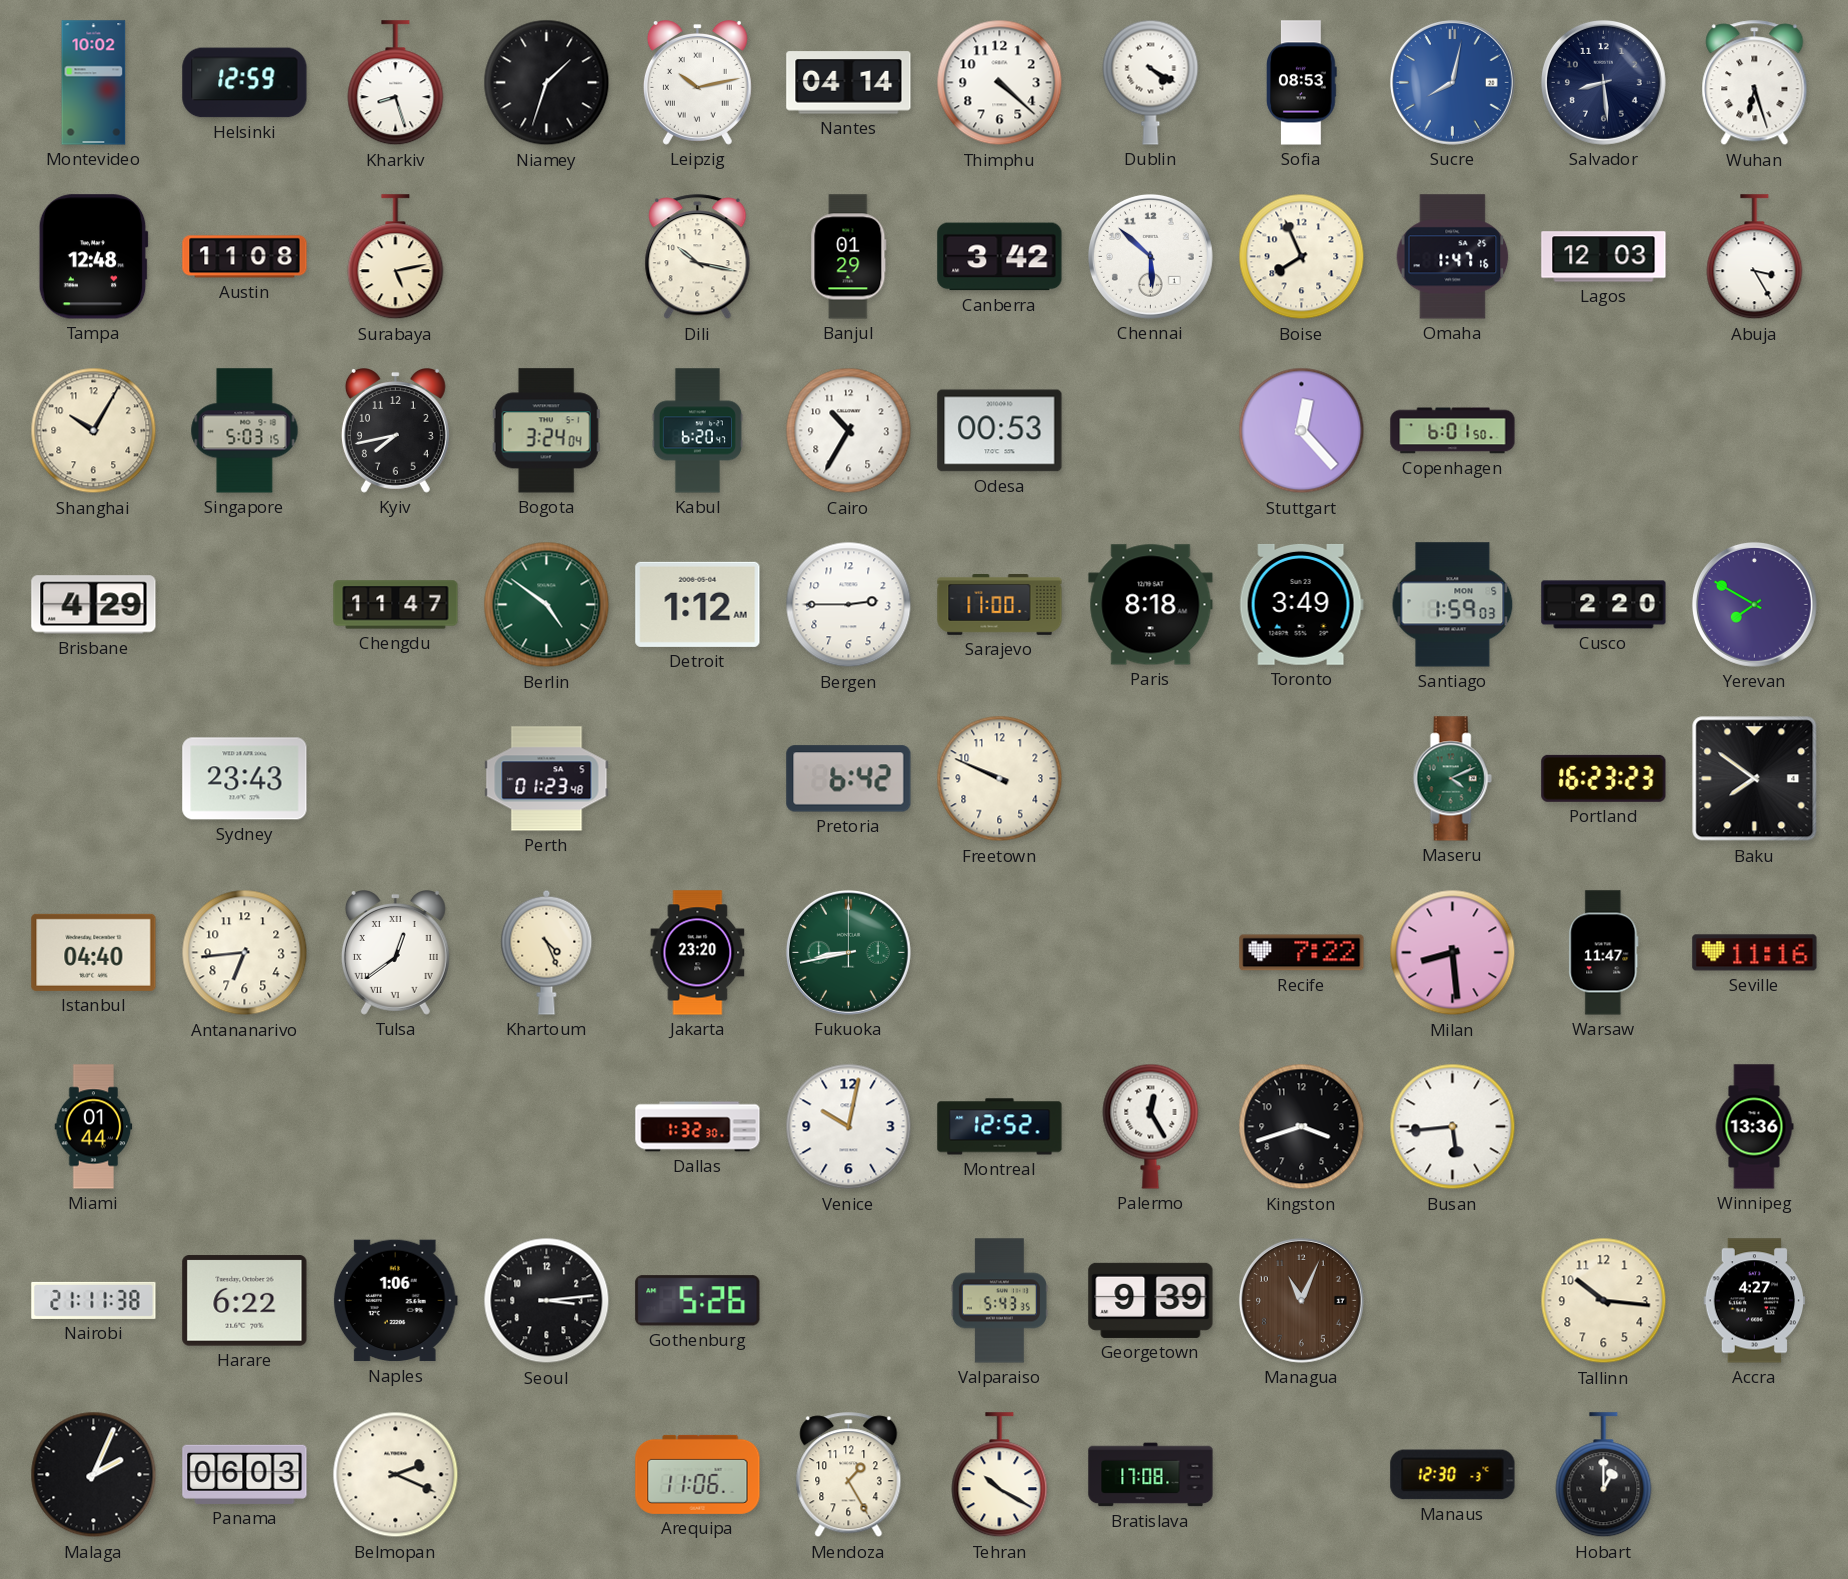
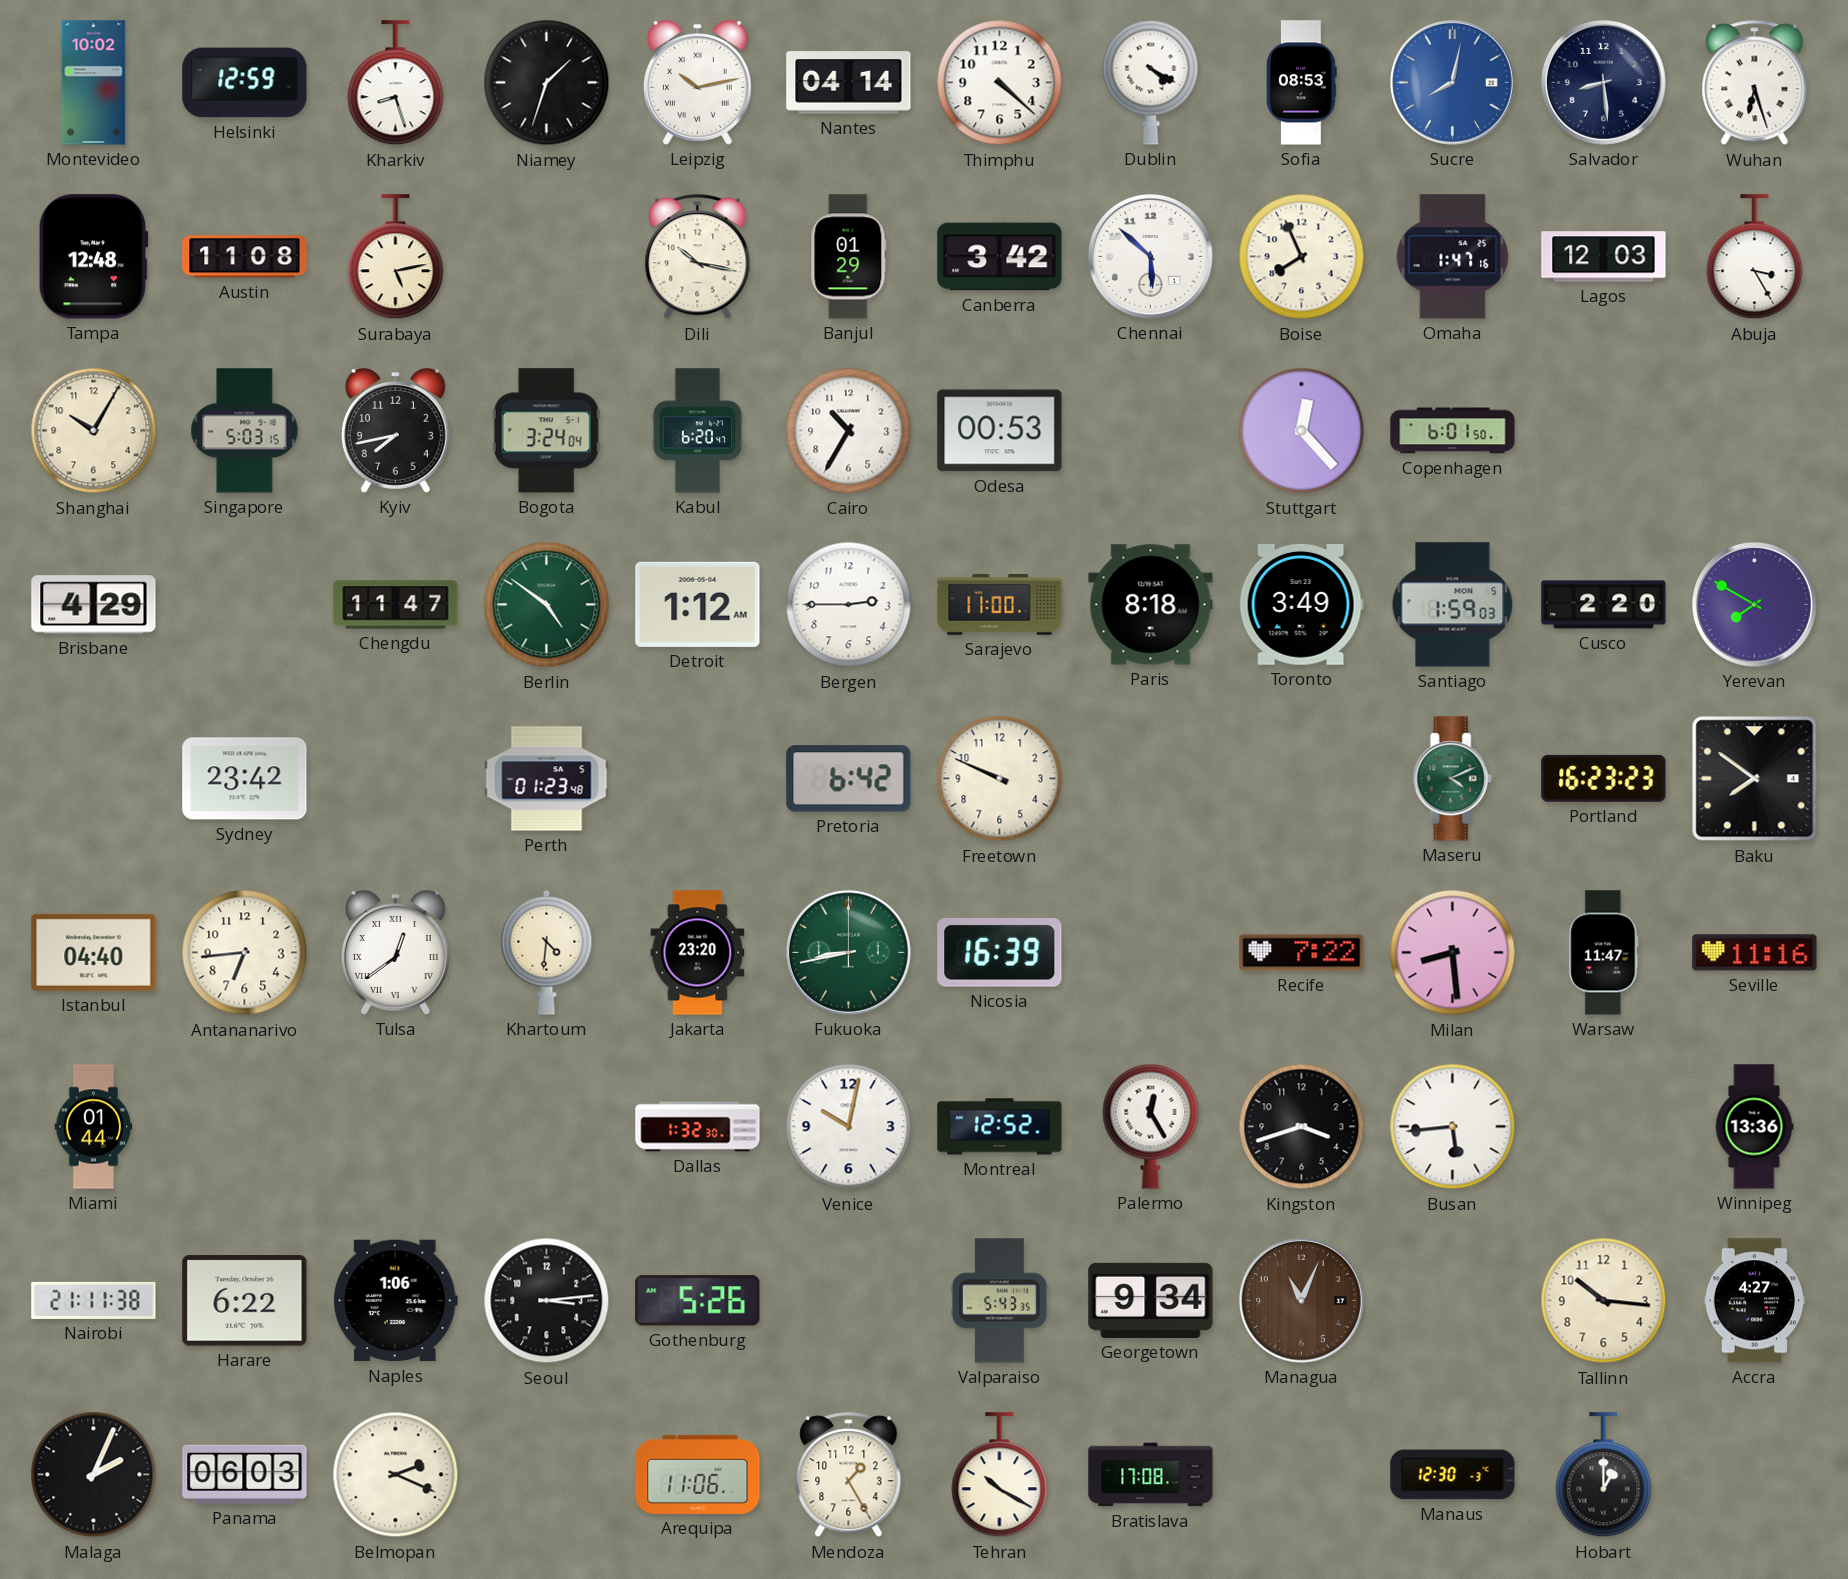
Sydney: 23:43 -> 23:42 (245, 779)
Khartoum: 4:26 -> 4:31 (547, 952)
Nicosia: none -> 16:39 (1000, 953)
Georgetown: 9:39 -> 9:34 (1151, 1300)
